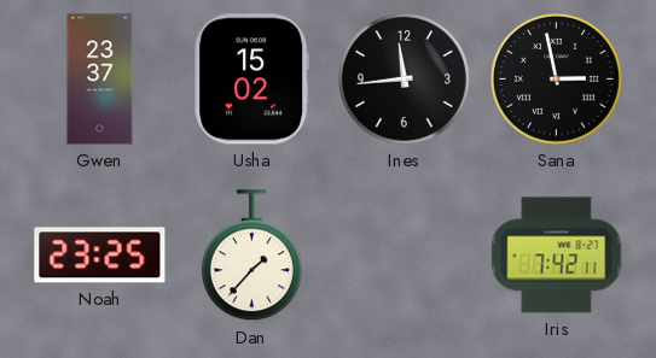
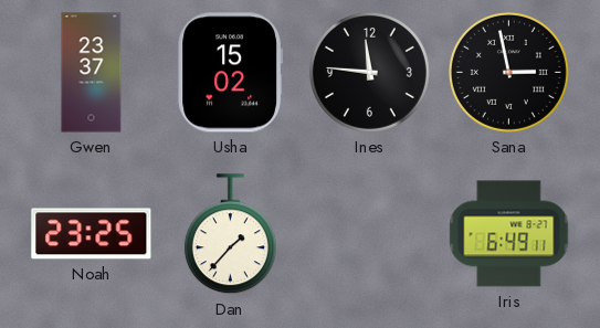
Ines: 11:44 -> 11:46 (369, 72)
Iris: 7:42 -> 6:49 (509, 234)
